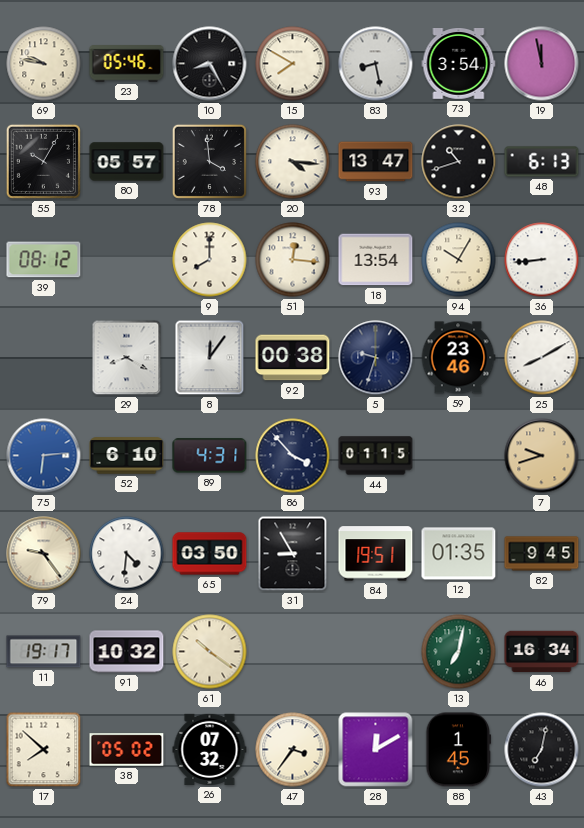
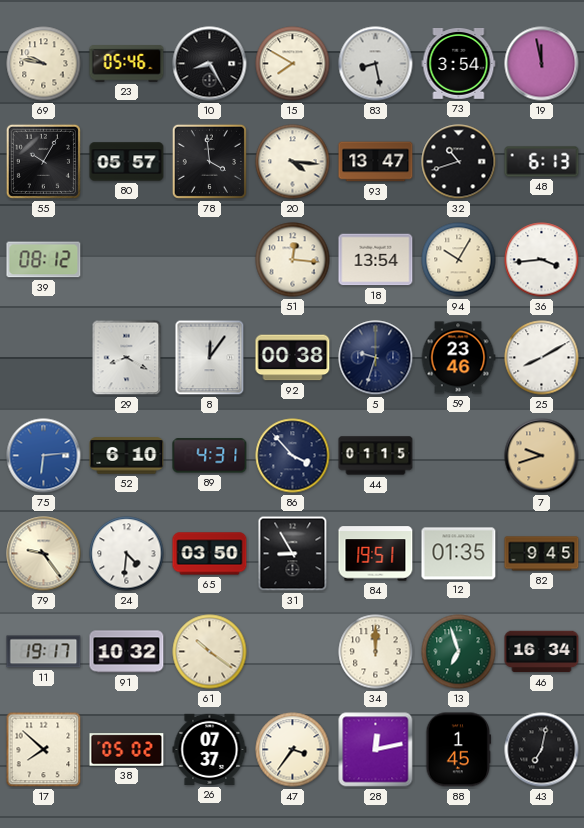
9: 8:00 -> none (210, 260)
36: 8:44 -> 3:44 (542, 260)
34: none -> 12:00 (376, 652)
13: 7:02 -> 6:57 (459, 652)
26: 07:32 -> 07:37 (210, 749)
28: 12:10 -> 12:13 (376, 750)
